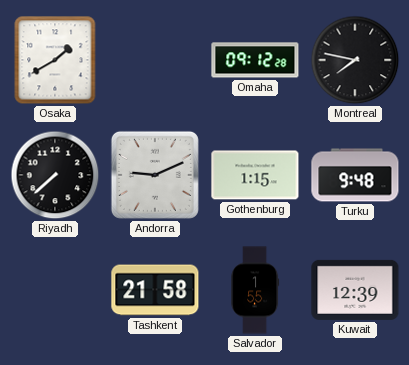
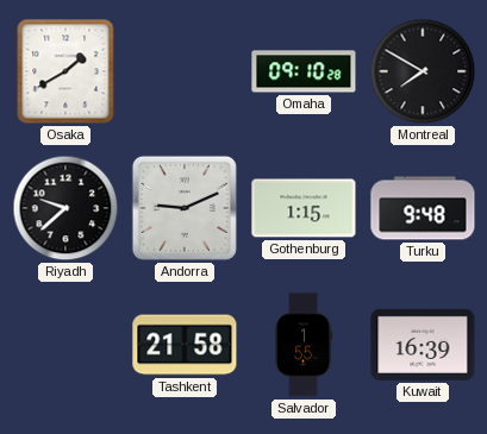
Omaha: 09:12 -> 09:10 (304, 71)
Montreal: 7:47 -> 7:50 (423, 71)
Riyadh: 7:38 -> 9:38 (65, 208)
Kuwait: 12:39 -> 16:39 (423, 345)
